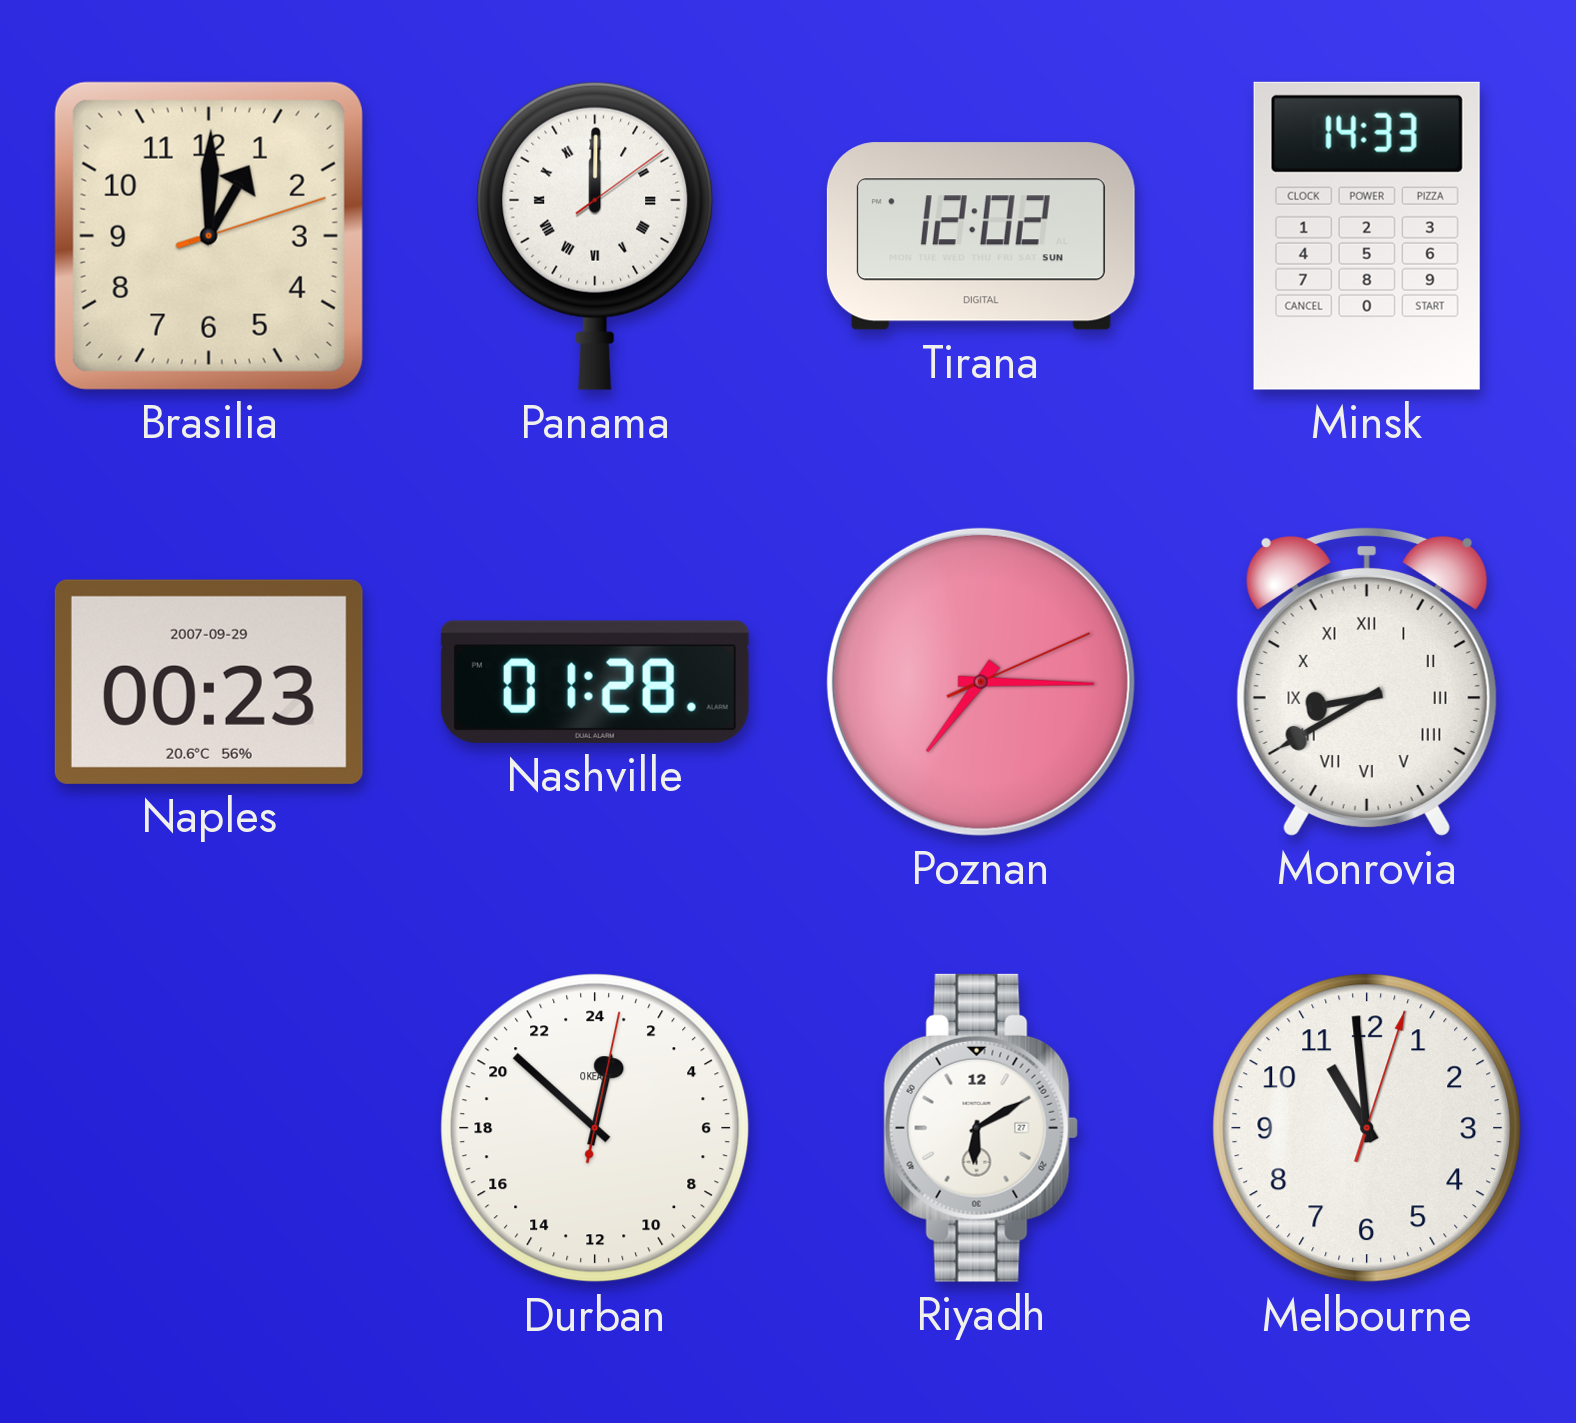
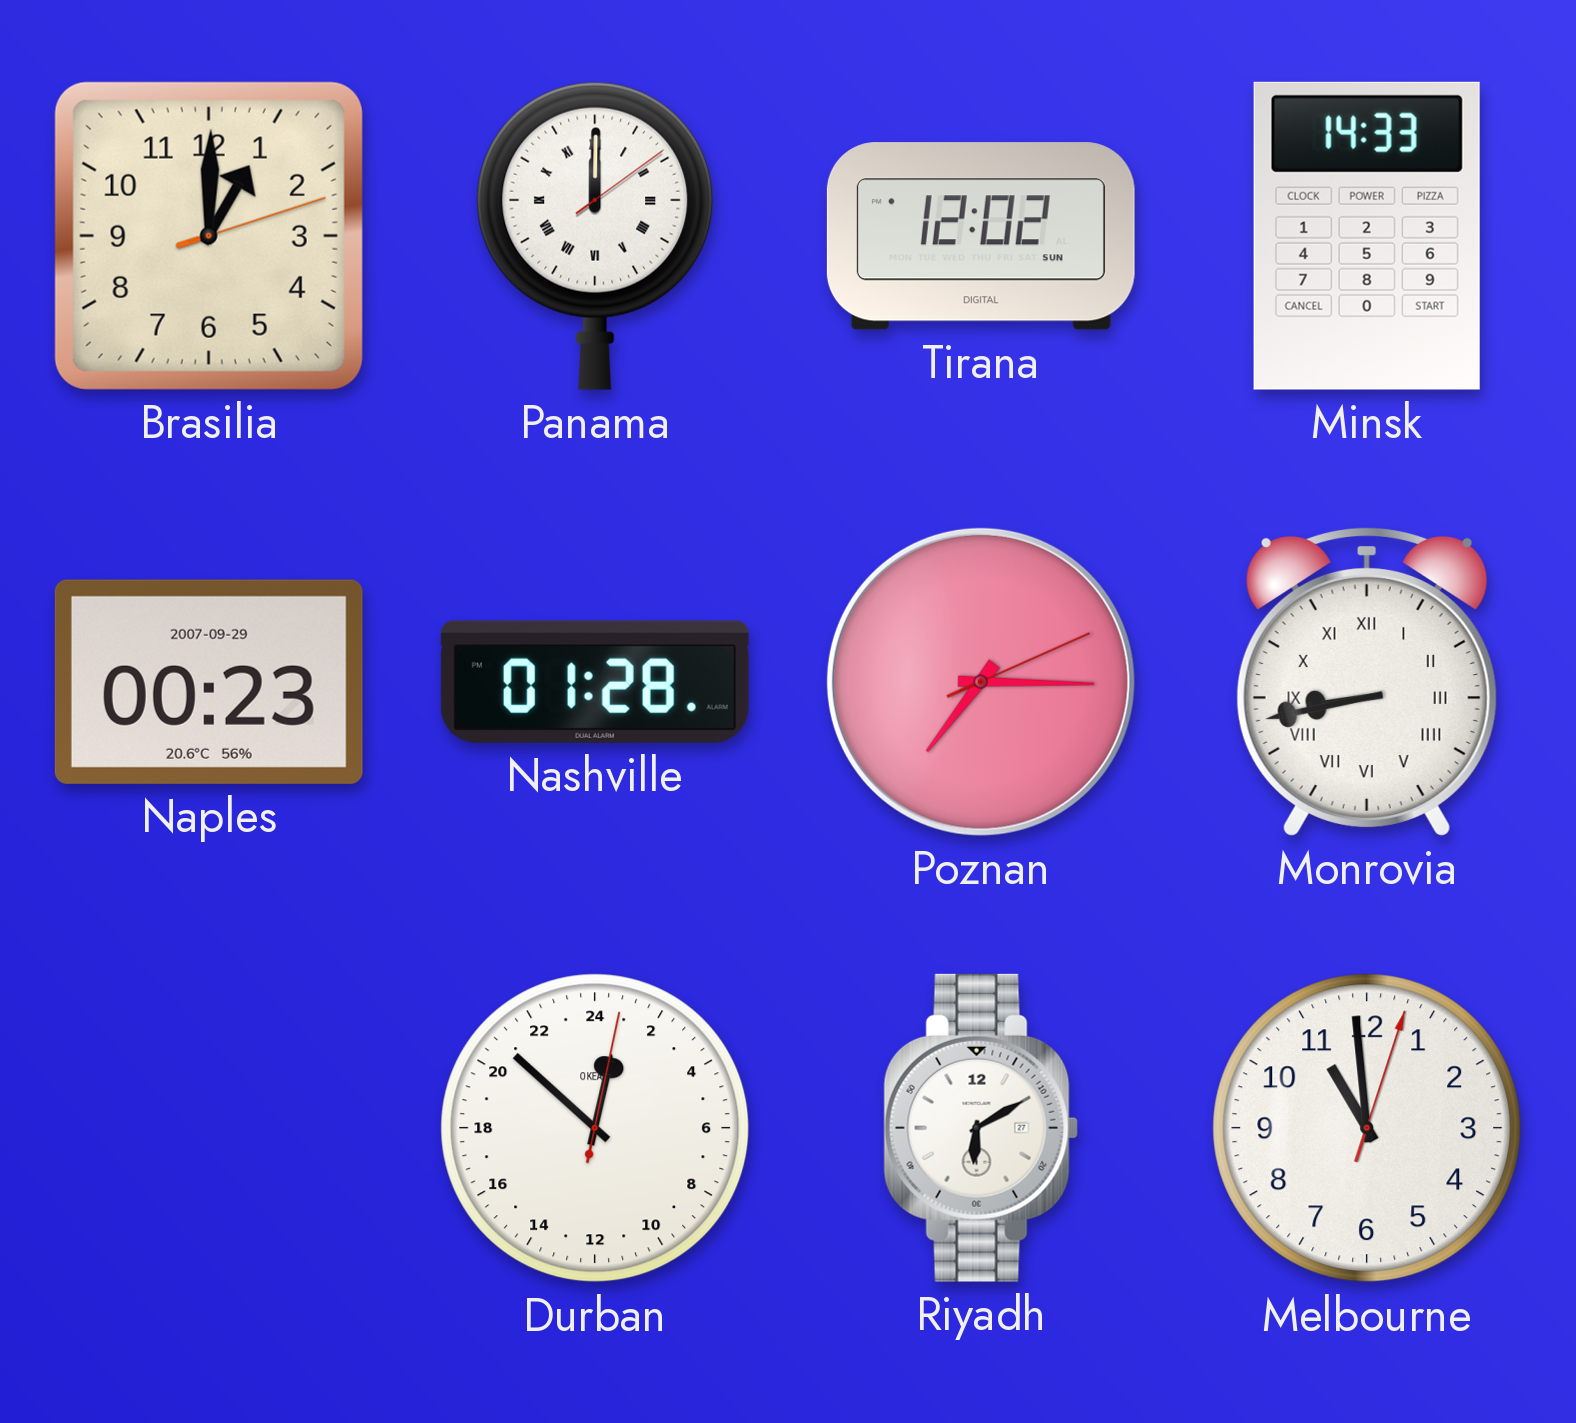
Monrovia: 8:40 -> 8:43 (1367, 681)
